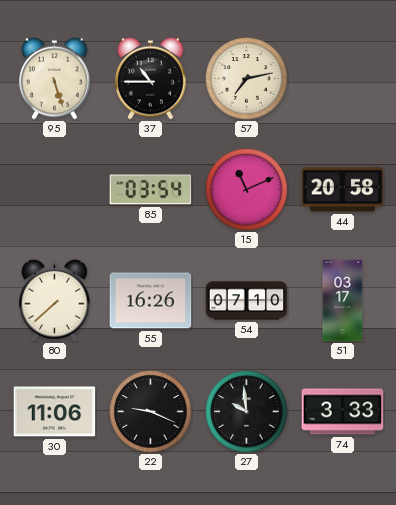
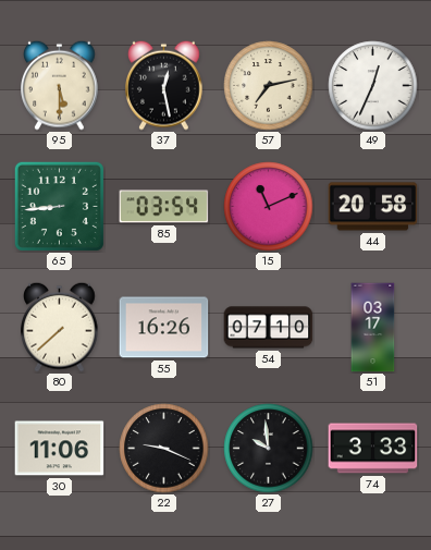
95: 5:27 -> 5:30 (60, 85)
37: 10:45 -> 12:28 (164, 85)
49: none -> 12:34 (373, 86)
65: none -> 8:44 (59, 206)
